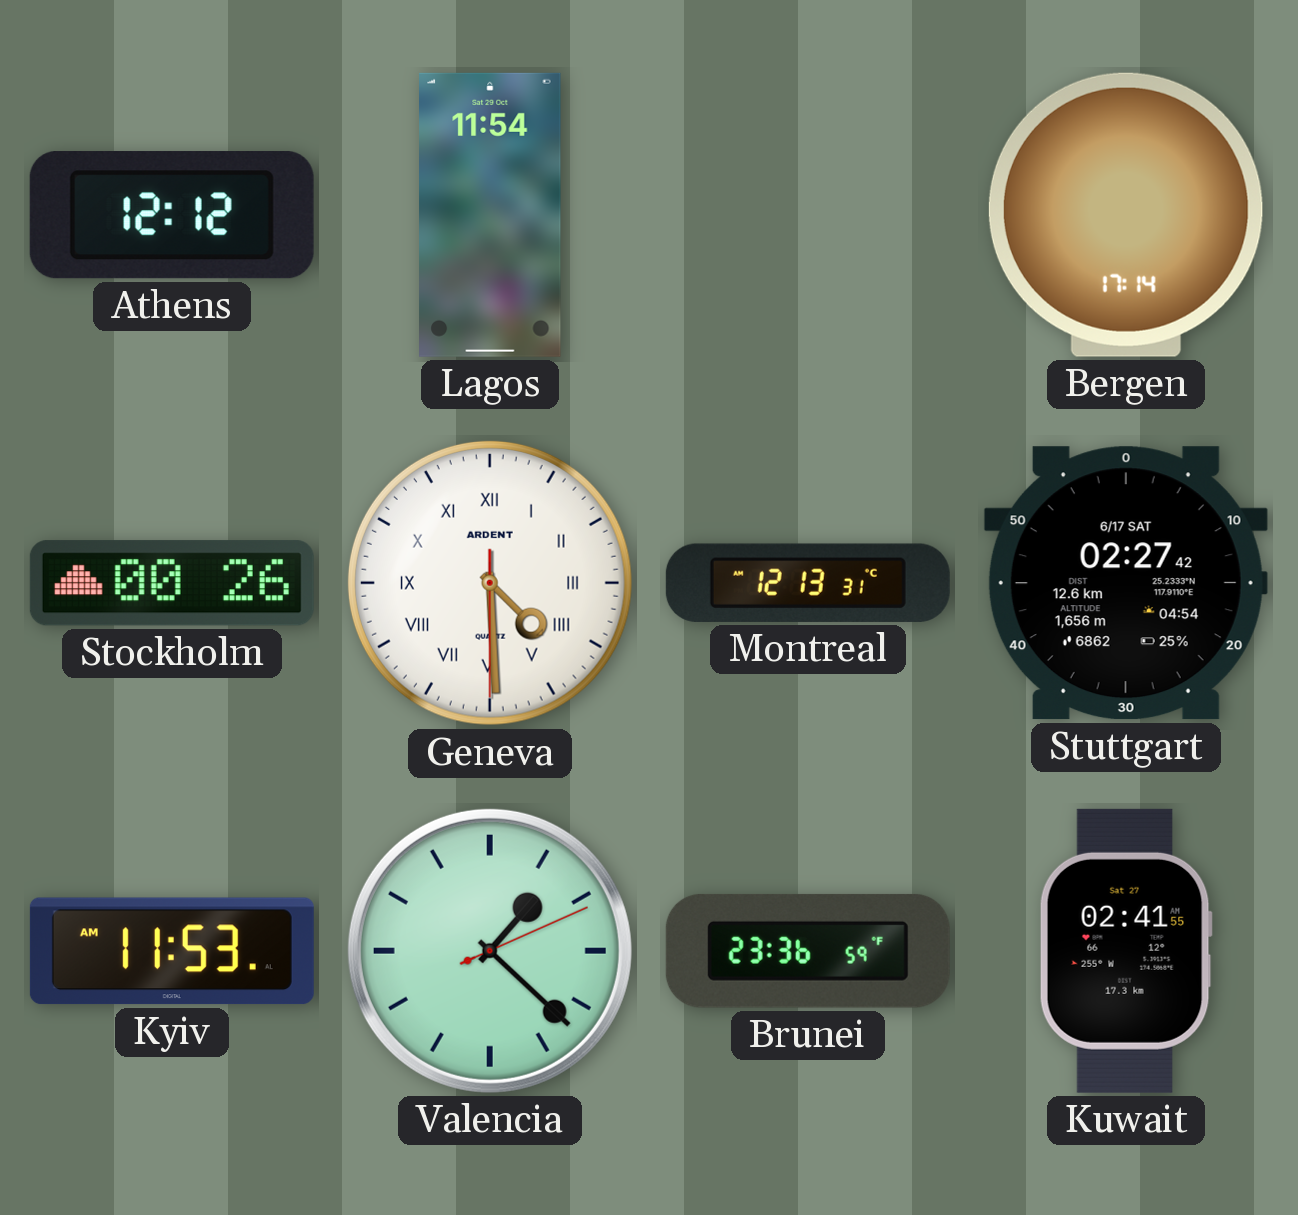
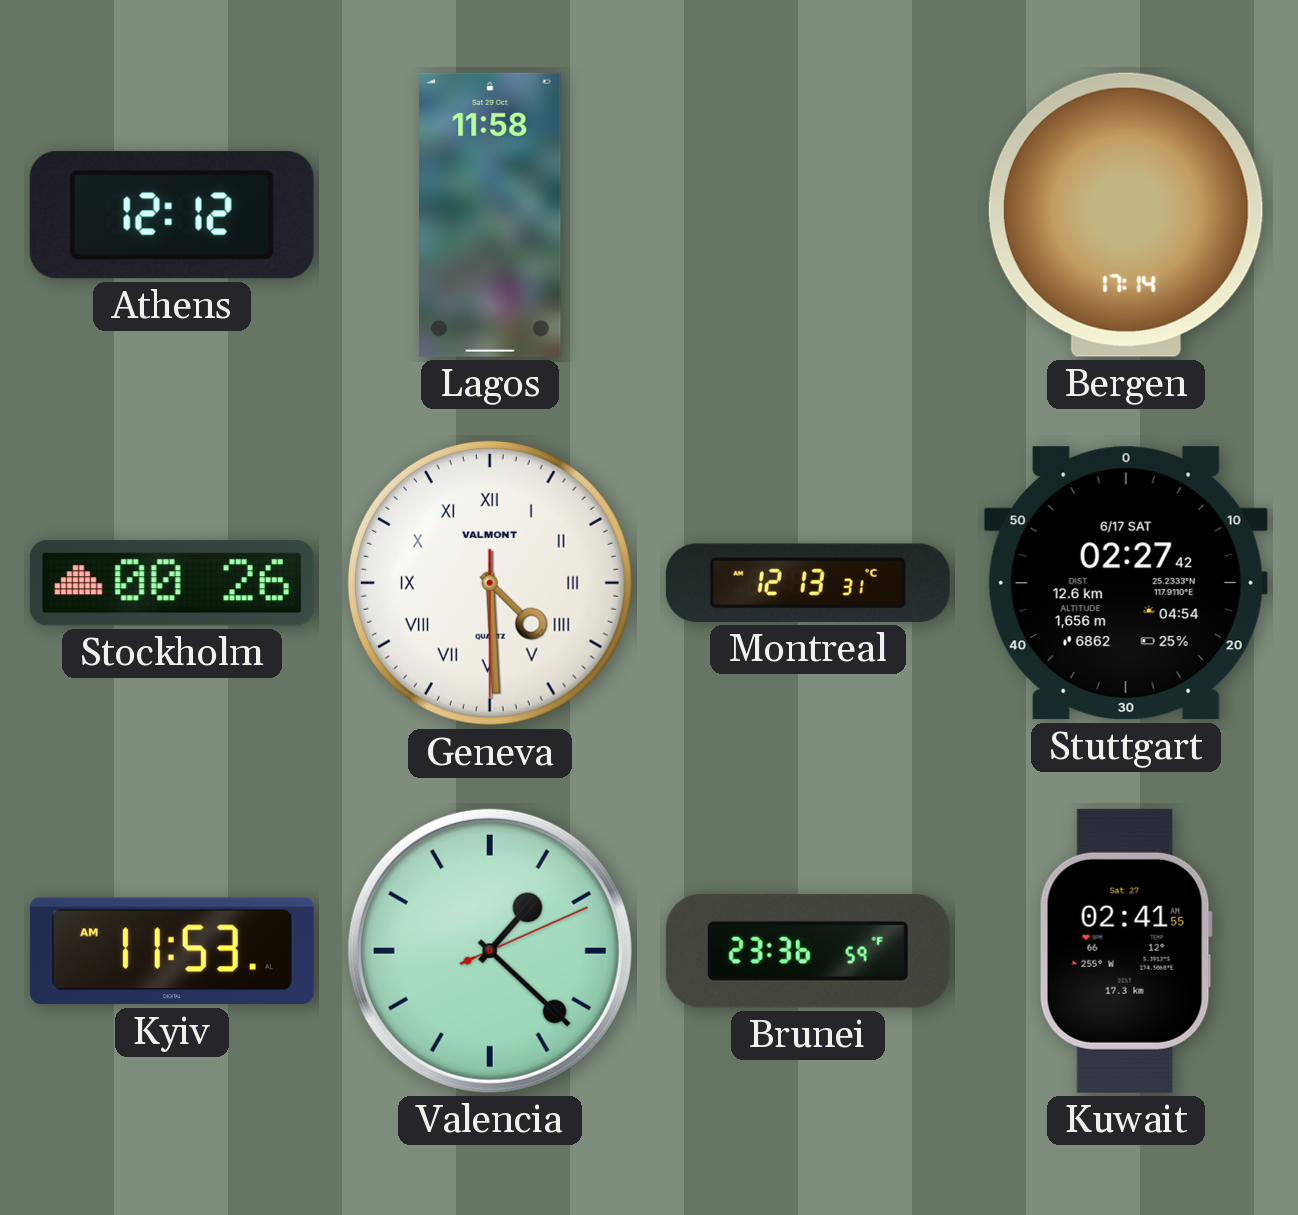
Lagos: 11:54 -> 11:58 (490, 215)
Geneva brand: ARDENT -> VALMONT (490, 583)
